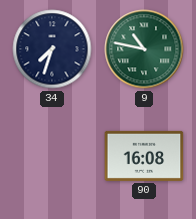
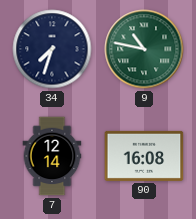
7: none -> 12:14 (52, 156)
